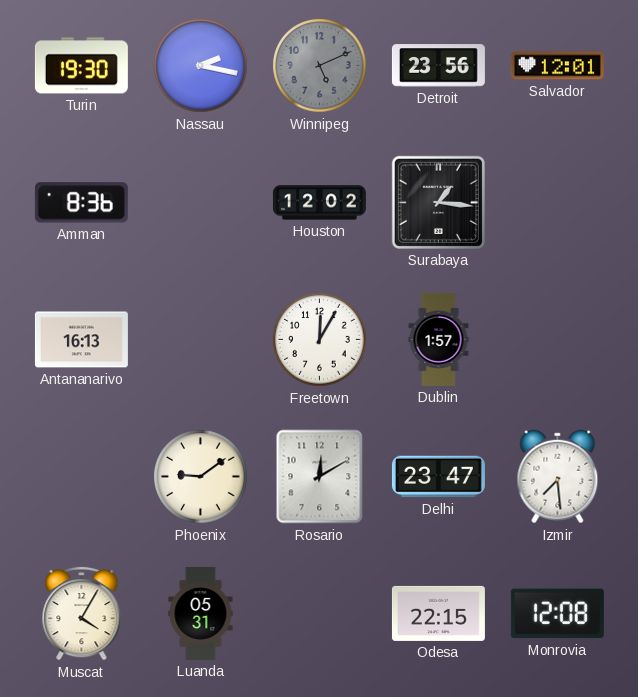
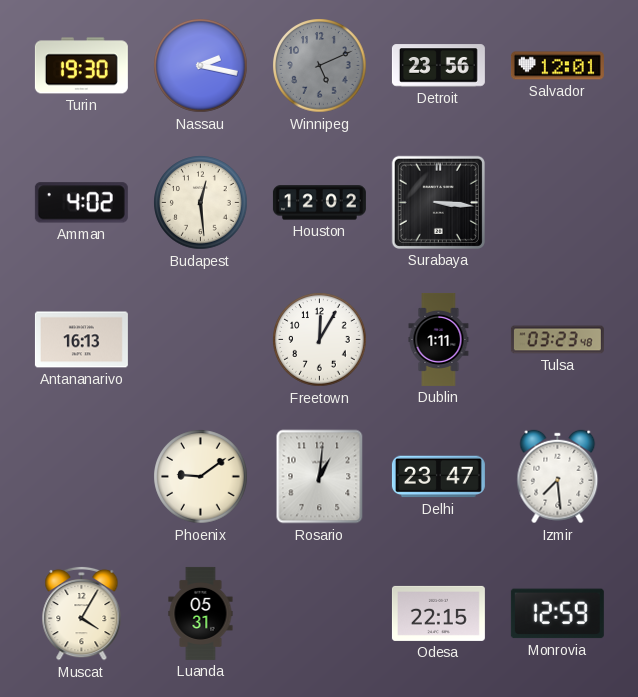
Amman: 8:36 -> 4:02 (81, 203)
Budapest: none -> 12:29 (201, 203)
Surabaya: 1:16 -> 3:16 (438, 202)
Dublin: 1:57 -> 1:11 (439, 339)
Tulsa: none -> 03:23 (557, 340)
Rosario: 12:10 -> 1:01 (320, 477)
Monrovia: 12:08 -> 12:59 (557, 614)
